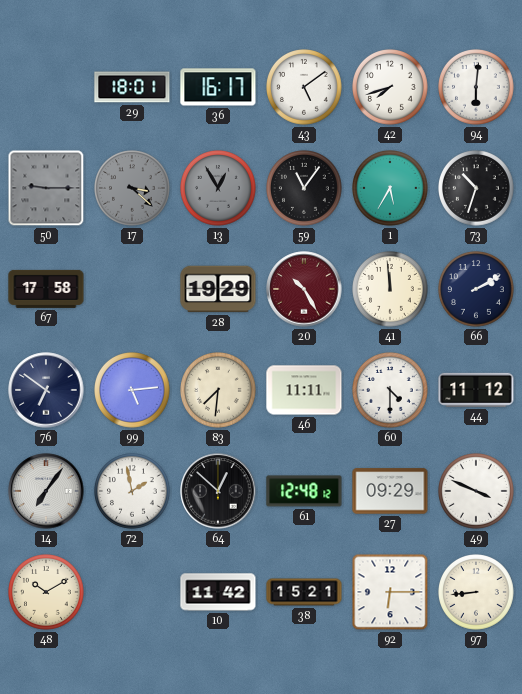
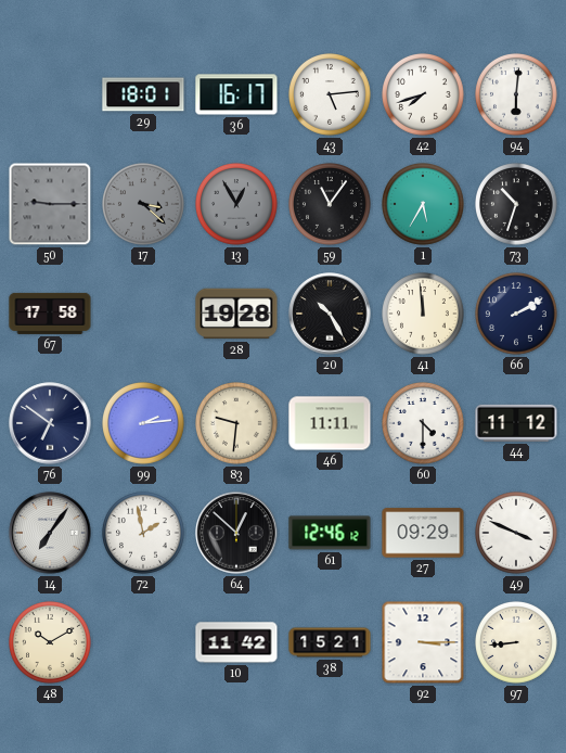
43: 5:09 -> 5:14 (331, 95)
28: 19:29 -> 19:28 (236, 314)
20 dial: burgundy -> black (330, 314)
99: 5:14 -> 2:14 (144, 424)
83: 7:31 -> 9:31 (237, 424)
61: 12:48 -> 12:46 (330, 533)
92: 6:15 -> 3:15 (423, 642)
